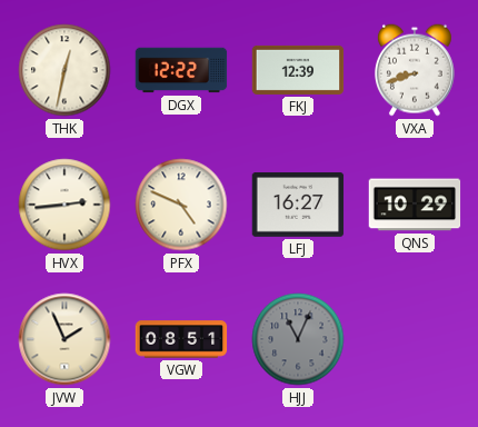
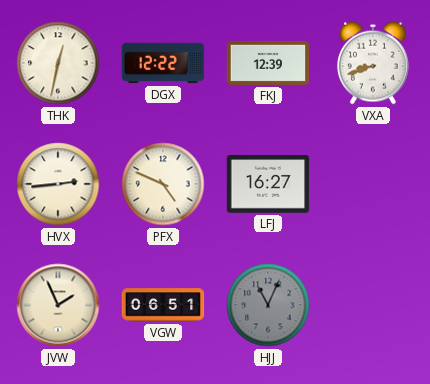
QNS: 10:29 -> none (415, 205)
VGW: 08:51 -> 06:51 (163, 305)
